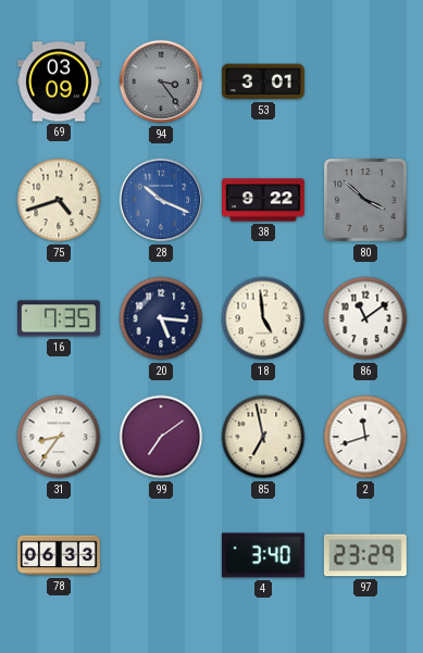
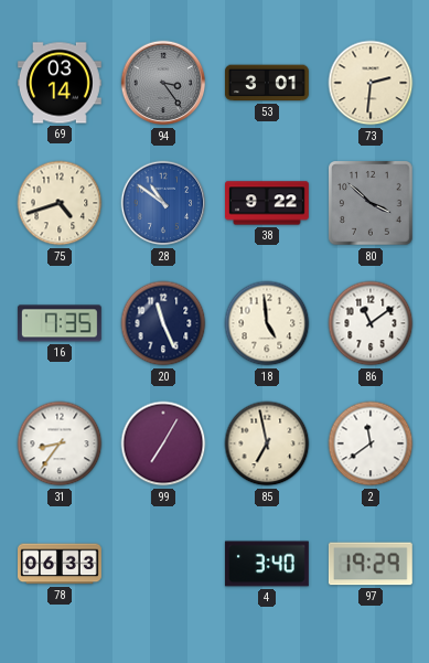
69: 03:09 -> 03:14 (61, 83)
73: none -> 2:31 (371, 83)
28: 10:19 -> 10:51 (163, 203)
20: 5:16 -> 11:26 (163, 323)
99: 7:09 -> 7:05 (163, 443)
2: 11:42 -> 11:39 (371, 443)
97: 23:29 -> 19:29 (371, 564)
